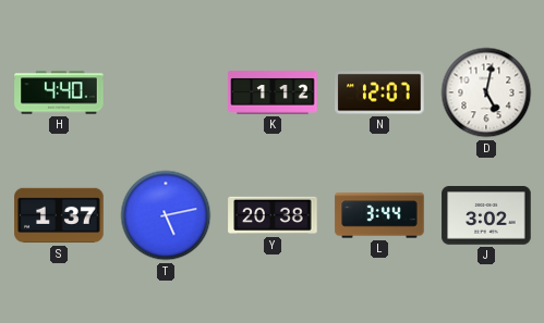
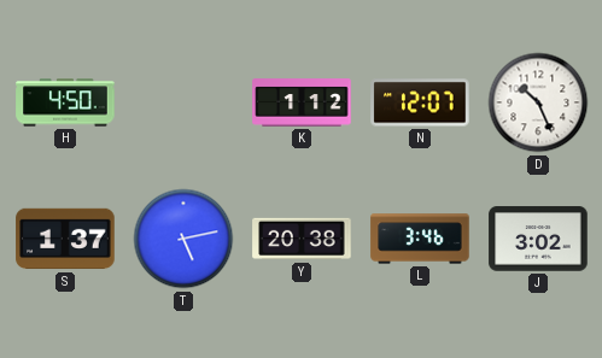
H: 4:40 -> 4:50 (65, 102)
D: 5:02 -> 10:26 (538, 102)
L: 3:44 -> 3:46 (420, 239)
